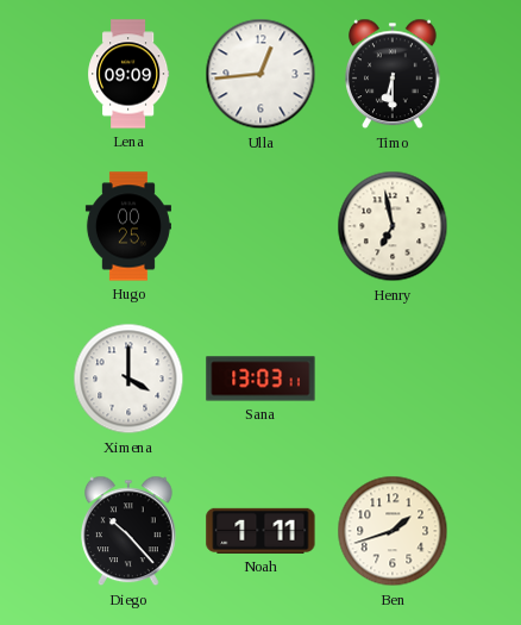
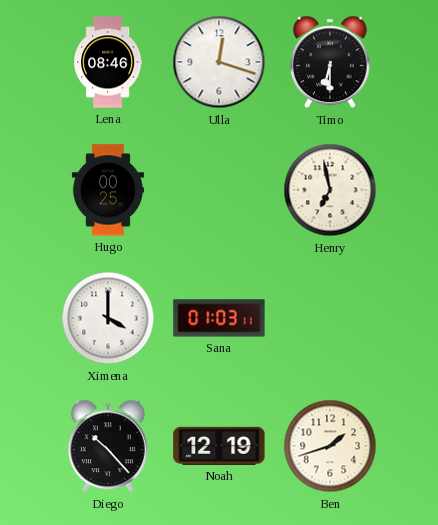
Lena: 09:09 -> 08:46 (108, 62)
Ulla: 12:44 -> 12:18 (219, 62)
Sana: 13:03 -> 01:03 (219, 318)
Noah: 1:11 -> 12:19 (219, 446)
